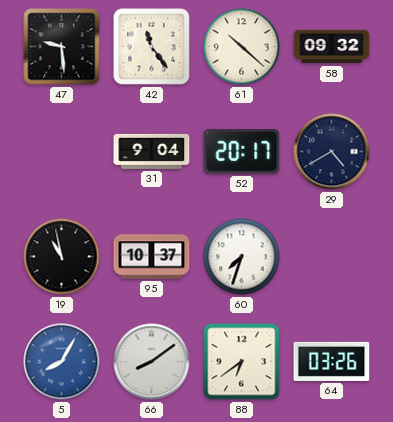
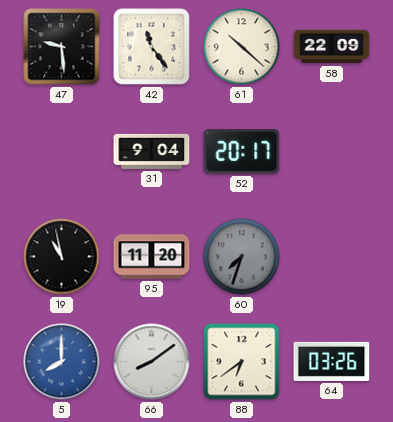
58: 09:32 -> 22:09 (332, 47)
29: 4:40 -> none (332, 152)
95: 10:37 -> 11:20 (152, 257)
60 dial: white -> grey (242, 257)
5: 8:05 -> 8:00 (62, 362)
